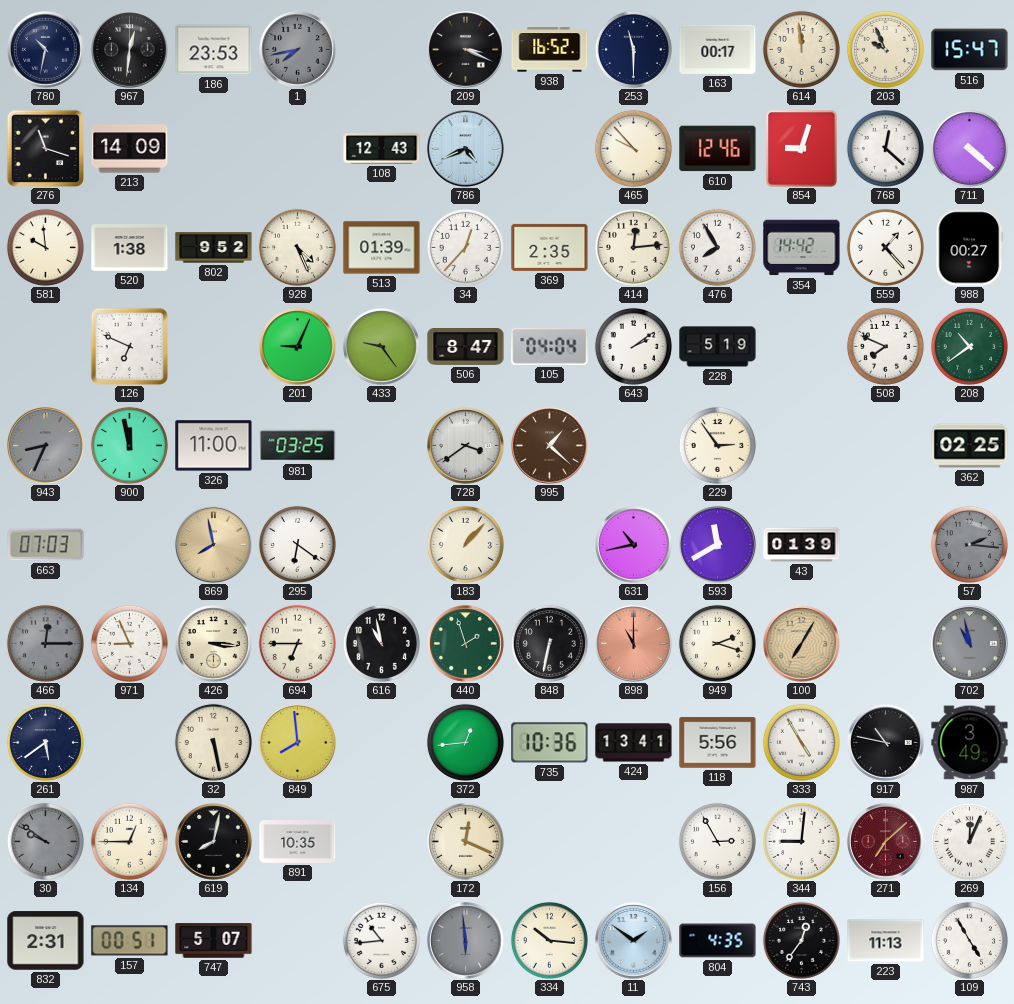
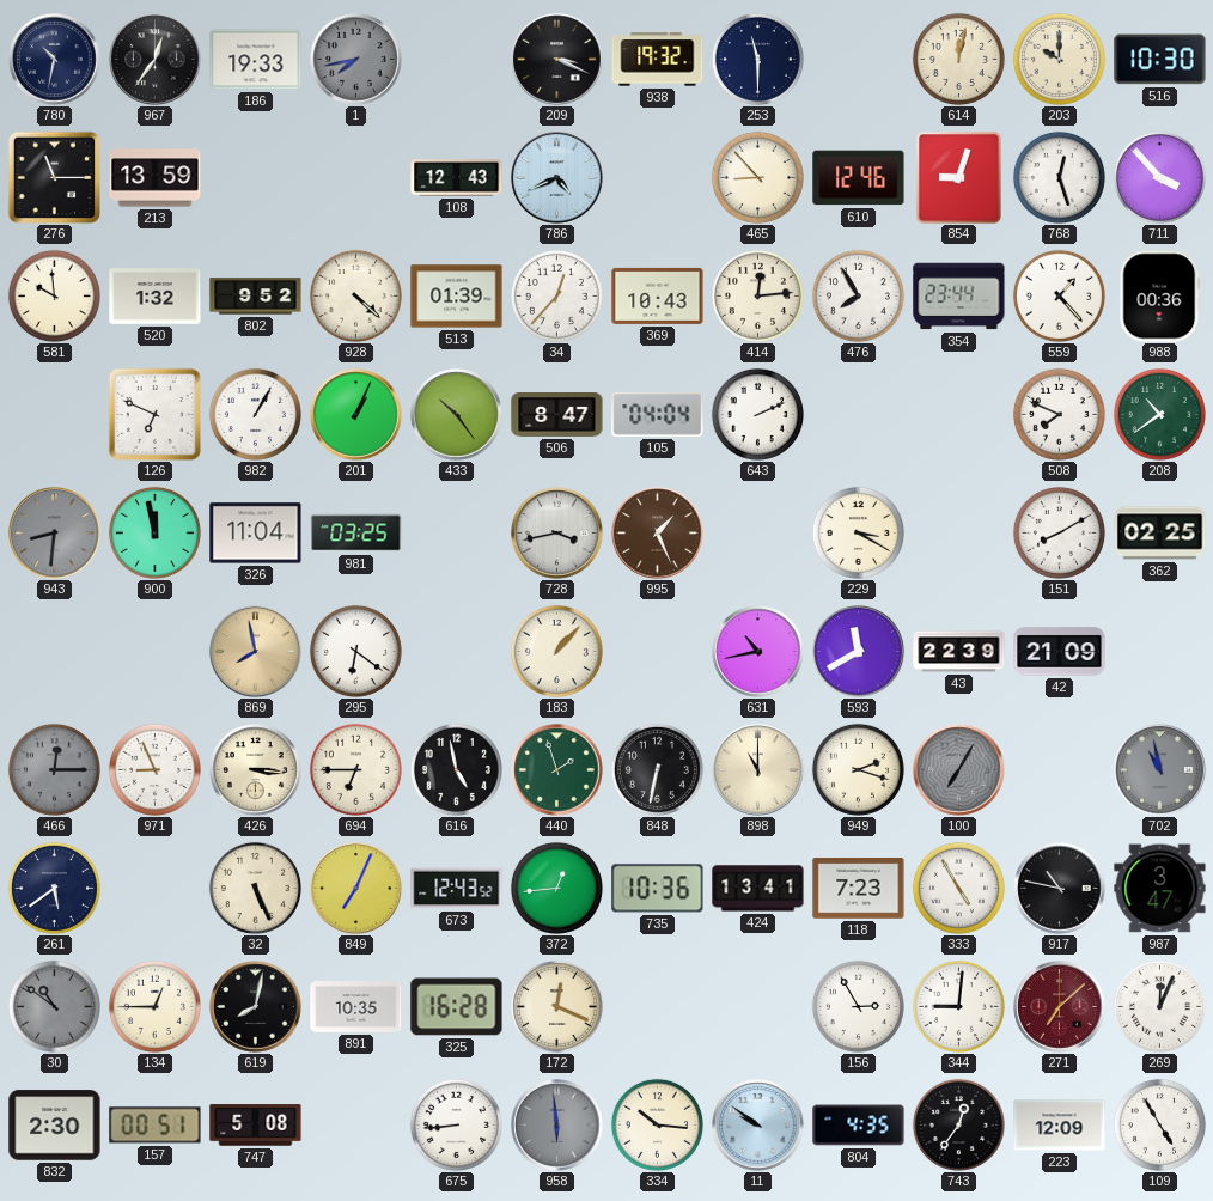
967: 12:31 -> 12:36 (156, 60)
186: 23:53 -> 19:33 (256, 60)
938: 16:52 -> 19:32 (658, 60)
163: 00:17 -> none (718, 49)
614: 11:59 -> 12:02 (958, 59)
203: 9:56 -> 10:00 (1059, 59)
516: 15:47 -> 10:30 (1160, 60)
276: 11:18 -> 11:15 (54, 177)
213: 14:09 -> 13:59 (156, 178)
465: 9:53 -> 8:53 (757, 177)
768: 12:22 -> 12:27 (1059, 177)
711: 4:22 -> 3:53 (1159, 177)
520: 1:38 -> 1:32 (156, 297)
928: 4:26 -> 4:22 (355, 295)
369: 2:35 -> 10:43 (658, 295)
354: 14:42 -> 23:44 (959, 297)
988: 00:27 -> 00:36 (1160, 297)
982: none -> 1:05 (255, 414)
201: 9:04 -> 1:04 (356, 415)
433: 9:24 -> 10:24 (457, 415)
643: 2:09 -> 2:11 (757, 414)
228: 5:19 -> none (718, 347)
943: 8:34 -> 8:31 (55, 534)
326: 11:00 -> 11:04 (256, 534)
728: 3:39 -> 3:43 (557, 534)
995: 1:22 -> 1:26 (658, 534)
229: 2:54 -> 3:20 (858, 532)
151: none -> 8:10 (1059, 532)
663: 07:03 -> none (46, 545)
43: 01:39 -> 22:39 (959, 652)
42: none -> 21:09 (1060, 652)
57: 2:16 -> none (969, 544)
616: 10:58 -> 4:58 (456, 769)
898 dial: salmon -> cream (758, 770)
100 dial: champagne -> grey (959, 770)
32: 5:28 -> 5:26 (255, 888)
849: 7:59 -> 7:04 (356, 889)
673: none -> 12:43 (457, 889)
118: 5:56 -> 7:23 (859, 889)
987: 3:49 -> 3:47 (1160, 889)
30: 9:51 -> 10:51 (54, 1006)
325: none -> 16:28 (457, 1007)
832: 2:31 -> 2:30 (55, 1126)
747: 5:07 -> 5:08 (256, 1126)
675: 10:44 -> 8:44 (456, 1124)
11: 1:51 -> 9:51 (758, 1126)
223: 11:13 -> 12:09 (1060, 1126)
